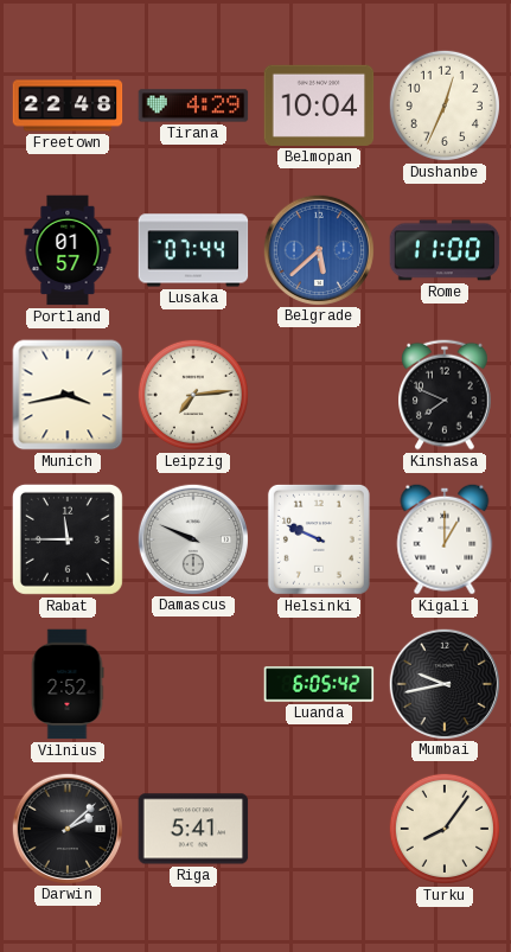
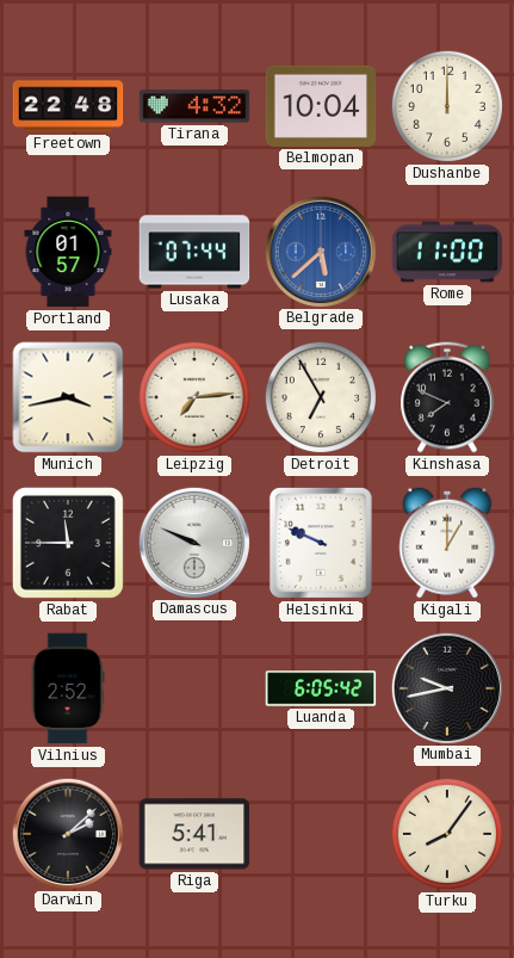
Tirana: 4:29 -> 4:32 (194, 106)
Dushanbe: 12:34 -> 12:00 (447, 106)
Detroit: none -> 6:55 (321, 397)
